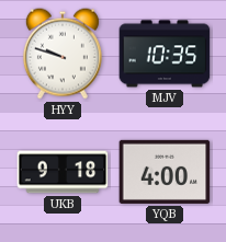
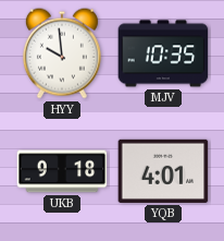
HYY: 9:48 -> 9:59 (62, 53)
YQB: 4:00 -> 4:01 (163, 171)
